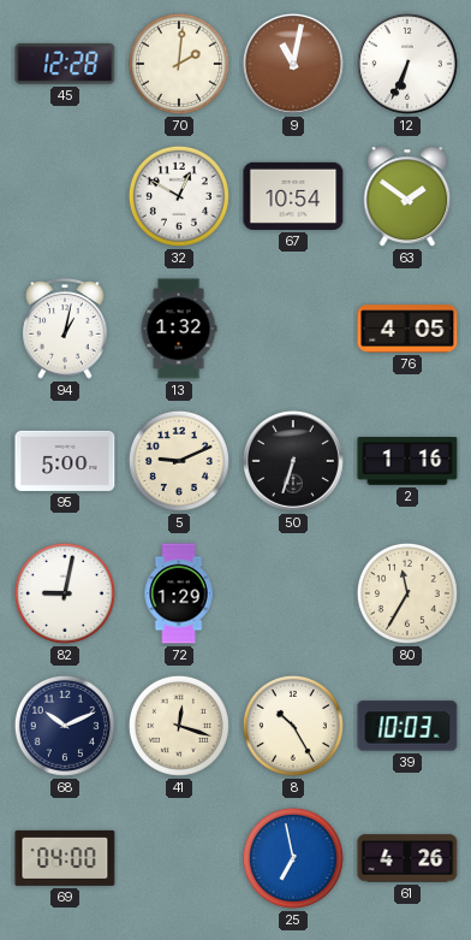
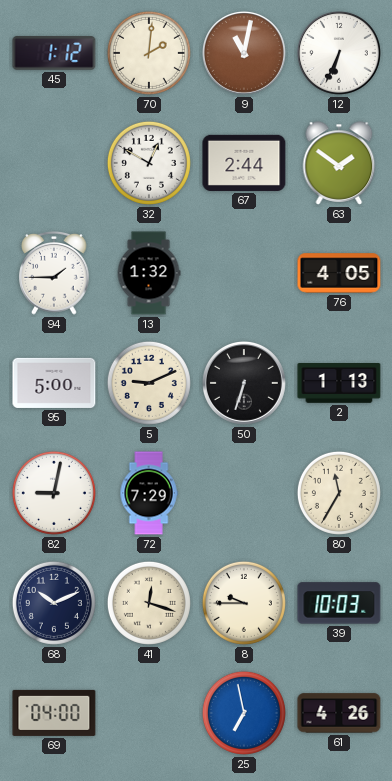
45: 12:28 -> 1:12 (54, 53)
67: 10:54 -> 2:44 (244, 163)
94: 1:02 -> 1:45 (54, 274)
2: 1:16 -> 1:13 (339, 384)
72: 1:29 -> 7:29 (149, 493)
8: 10:25 -> 9:45 (244, 603)
